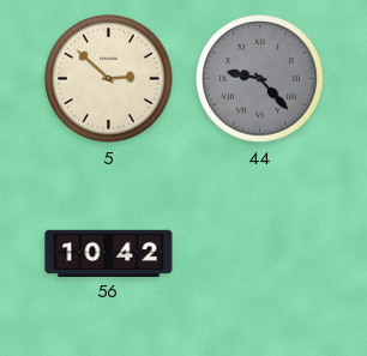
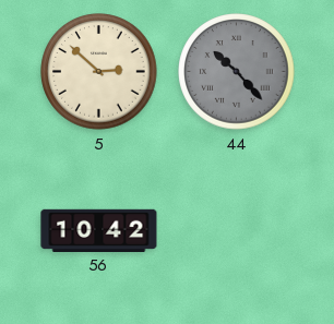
44: 9:23 -> 10:23 (237, 72)
